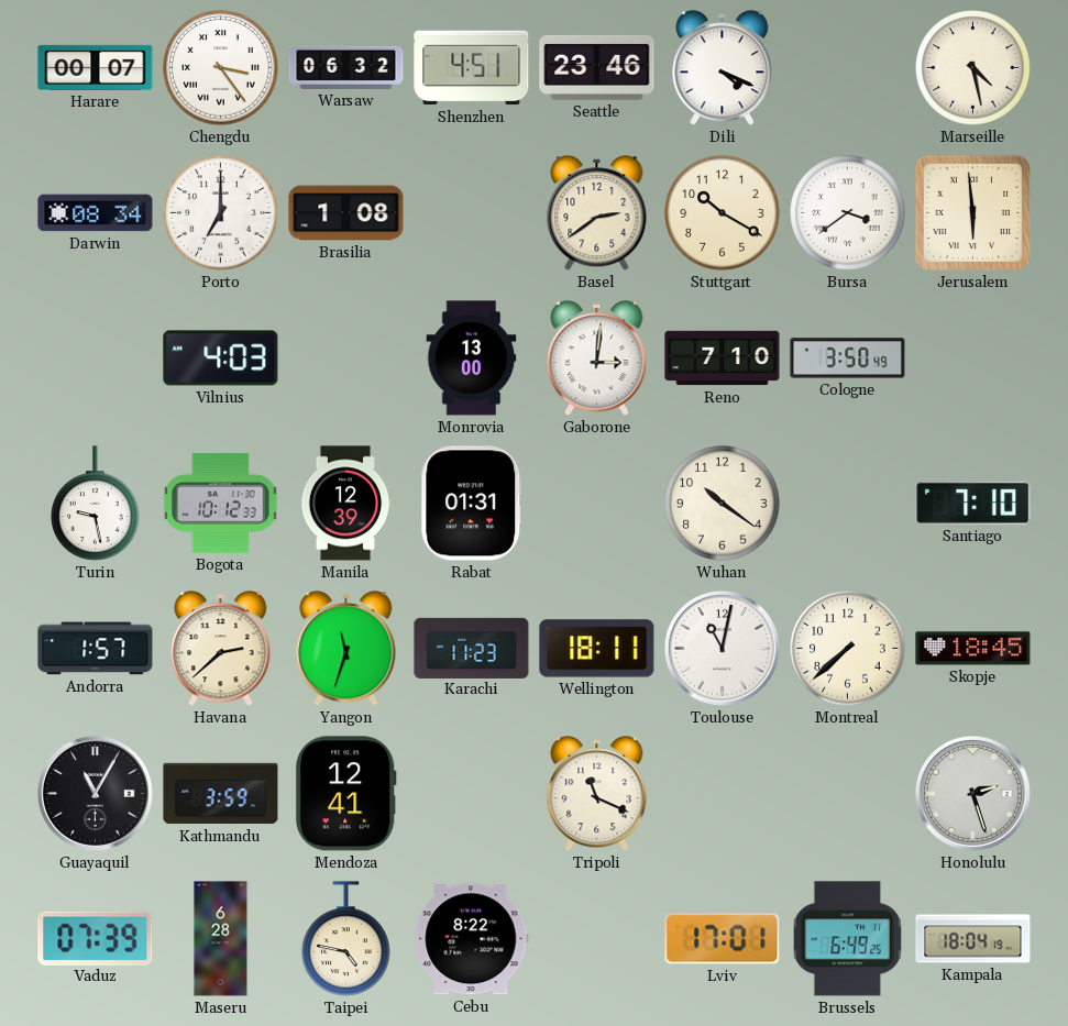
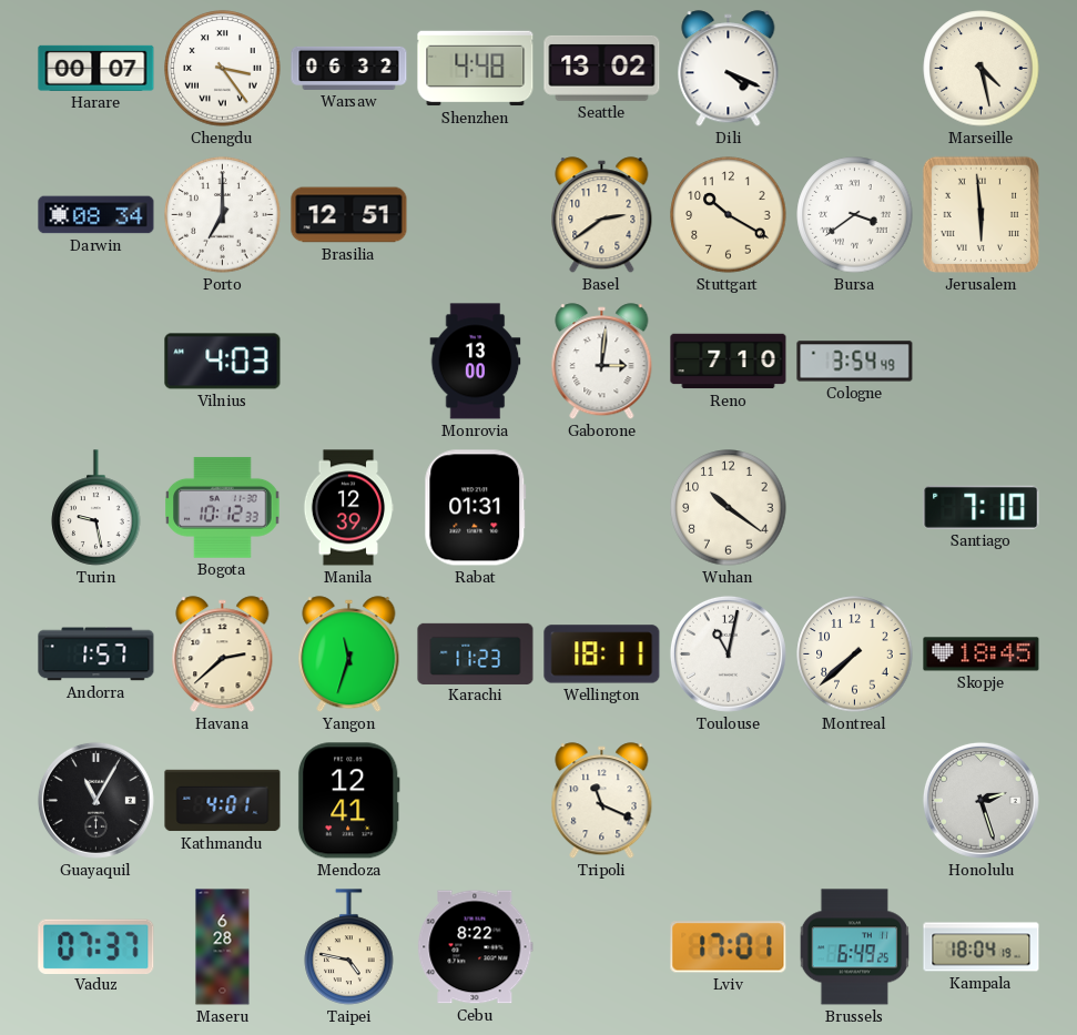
Shenzhen: 4:51 -> 4:48 (476, 69)
Seattle: 23:46 -> 13:02 (602, 68)
Brasilia: 1:08 -> 12:51 (349, 215)
Cologne: 3:50 -> 3:54 (855, 362)
Kathmandu: 3:59 -> 4:01 (223, 801)
Vaduz: 07:39 -> 07:37 (96, 946)
